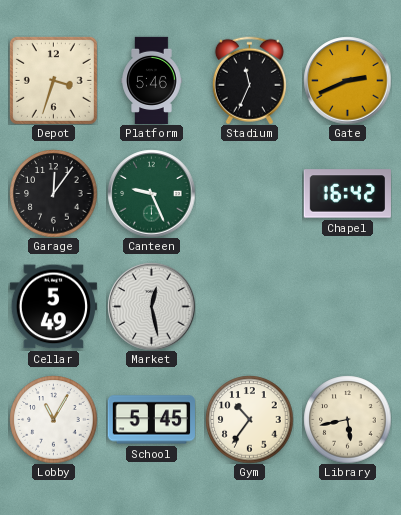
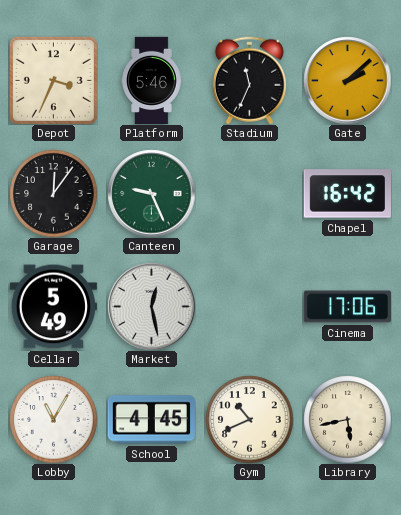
Depot: 3:33 -> 3:34 (53, 80)
Gate: 2:41 -> 2:08 (347, 80)
Cinema: none -> 17:06 (347, 307)
School: 5:45 -> 4:45 (151, 420)
Gym: 10:36 -> 10:41 (249, 419)
